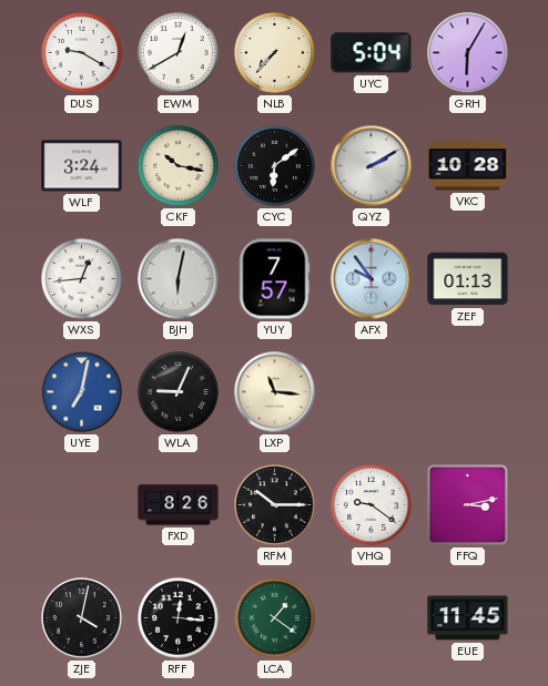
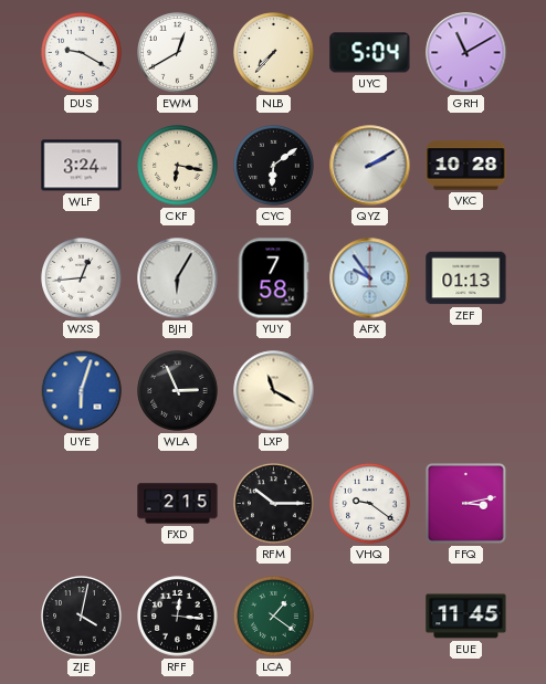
GRH: 6:05 -> 11:10 (466, 53)
CKF: 10:17 -> 6:17 (178, 166)
BJH: 6:02 -> 6:05 (178, 278)
YUY: 7:57 -> 7:58 (273, 278)
UYE: 7:02 -> 6:03 (82, 391)
WLA: 9:04 -> 2:56 (178, 391)
LXP: 11:16 -> 11:20 (274, 391)
FXD: 8:26 -> 2:15 (178, 504)
